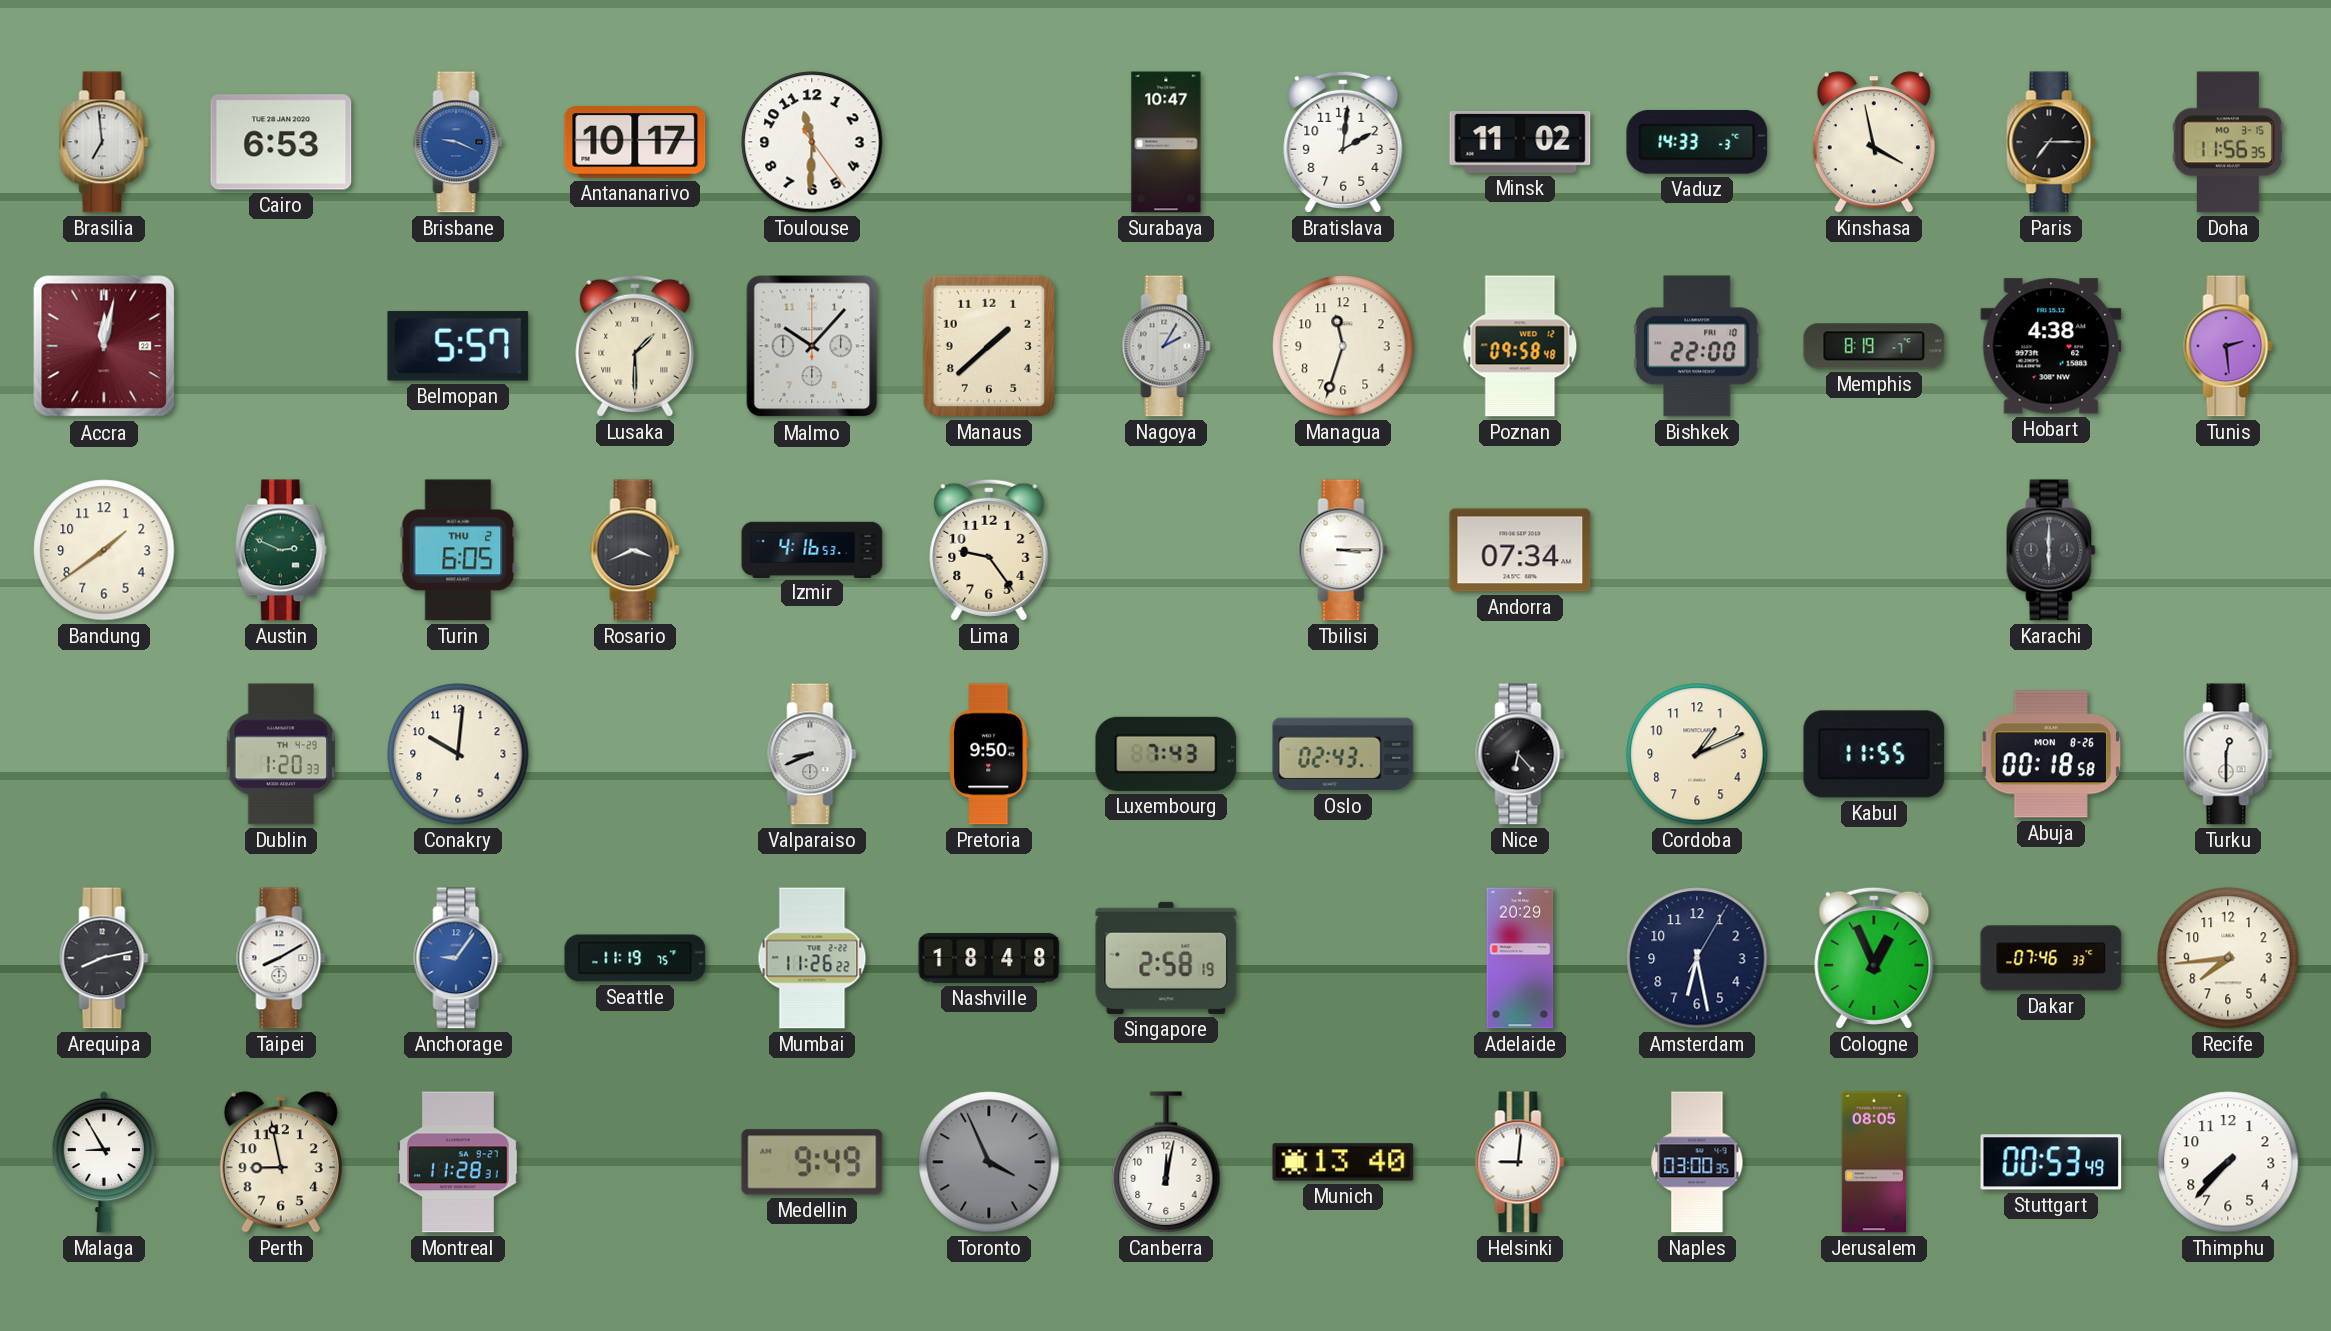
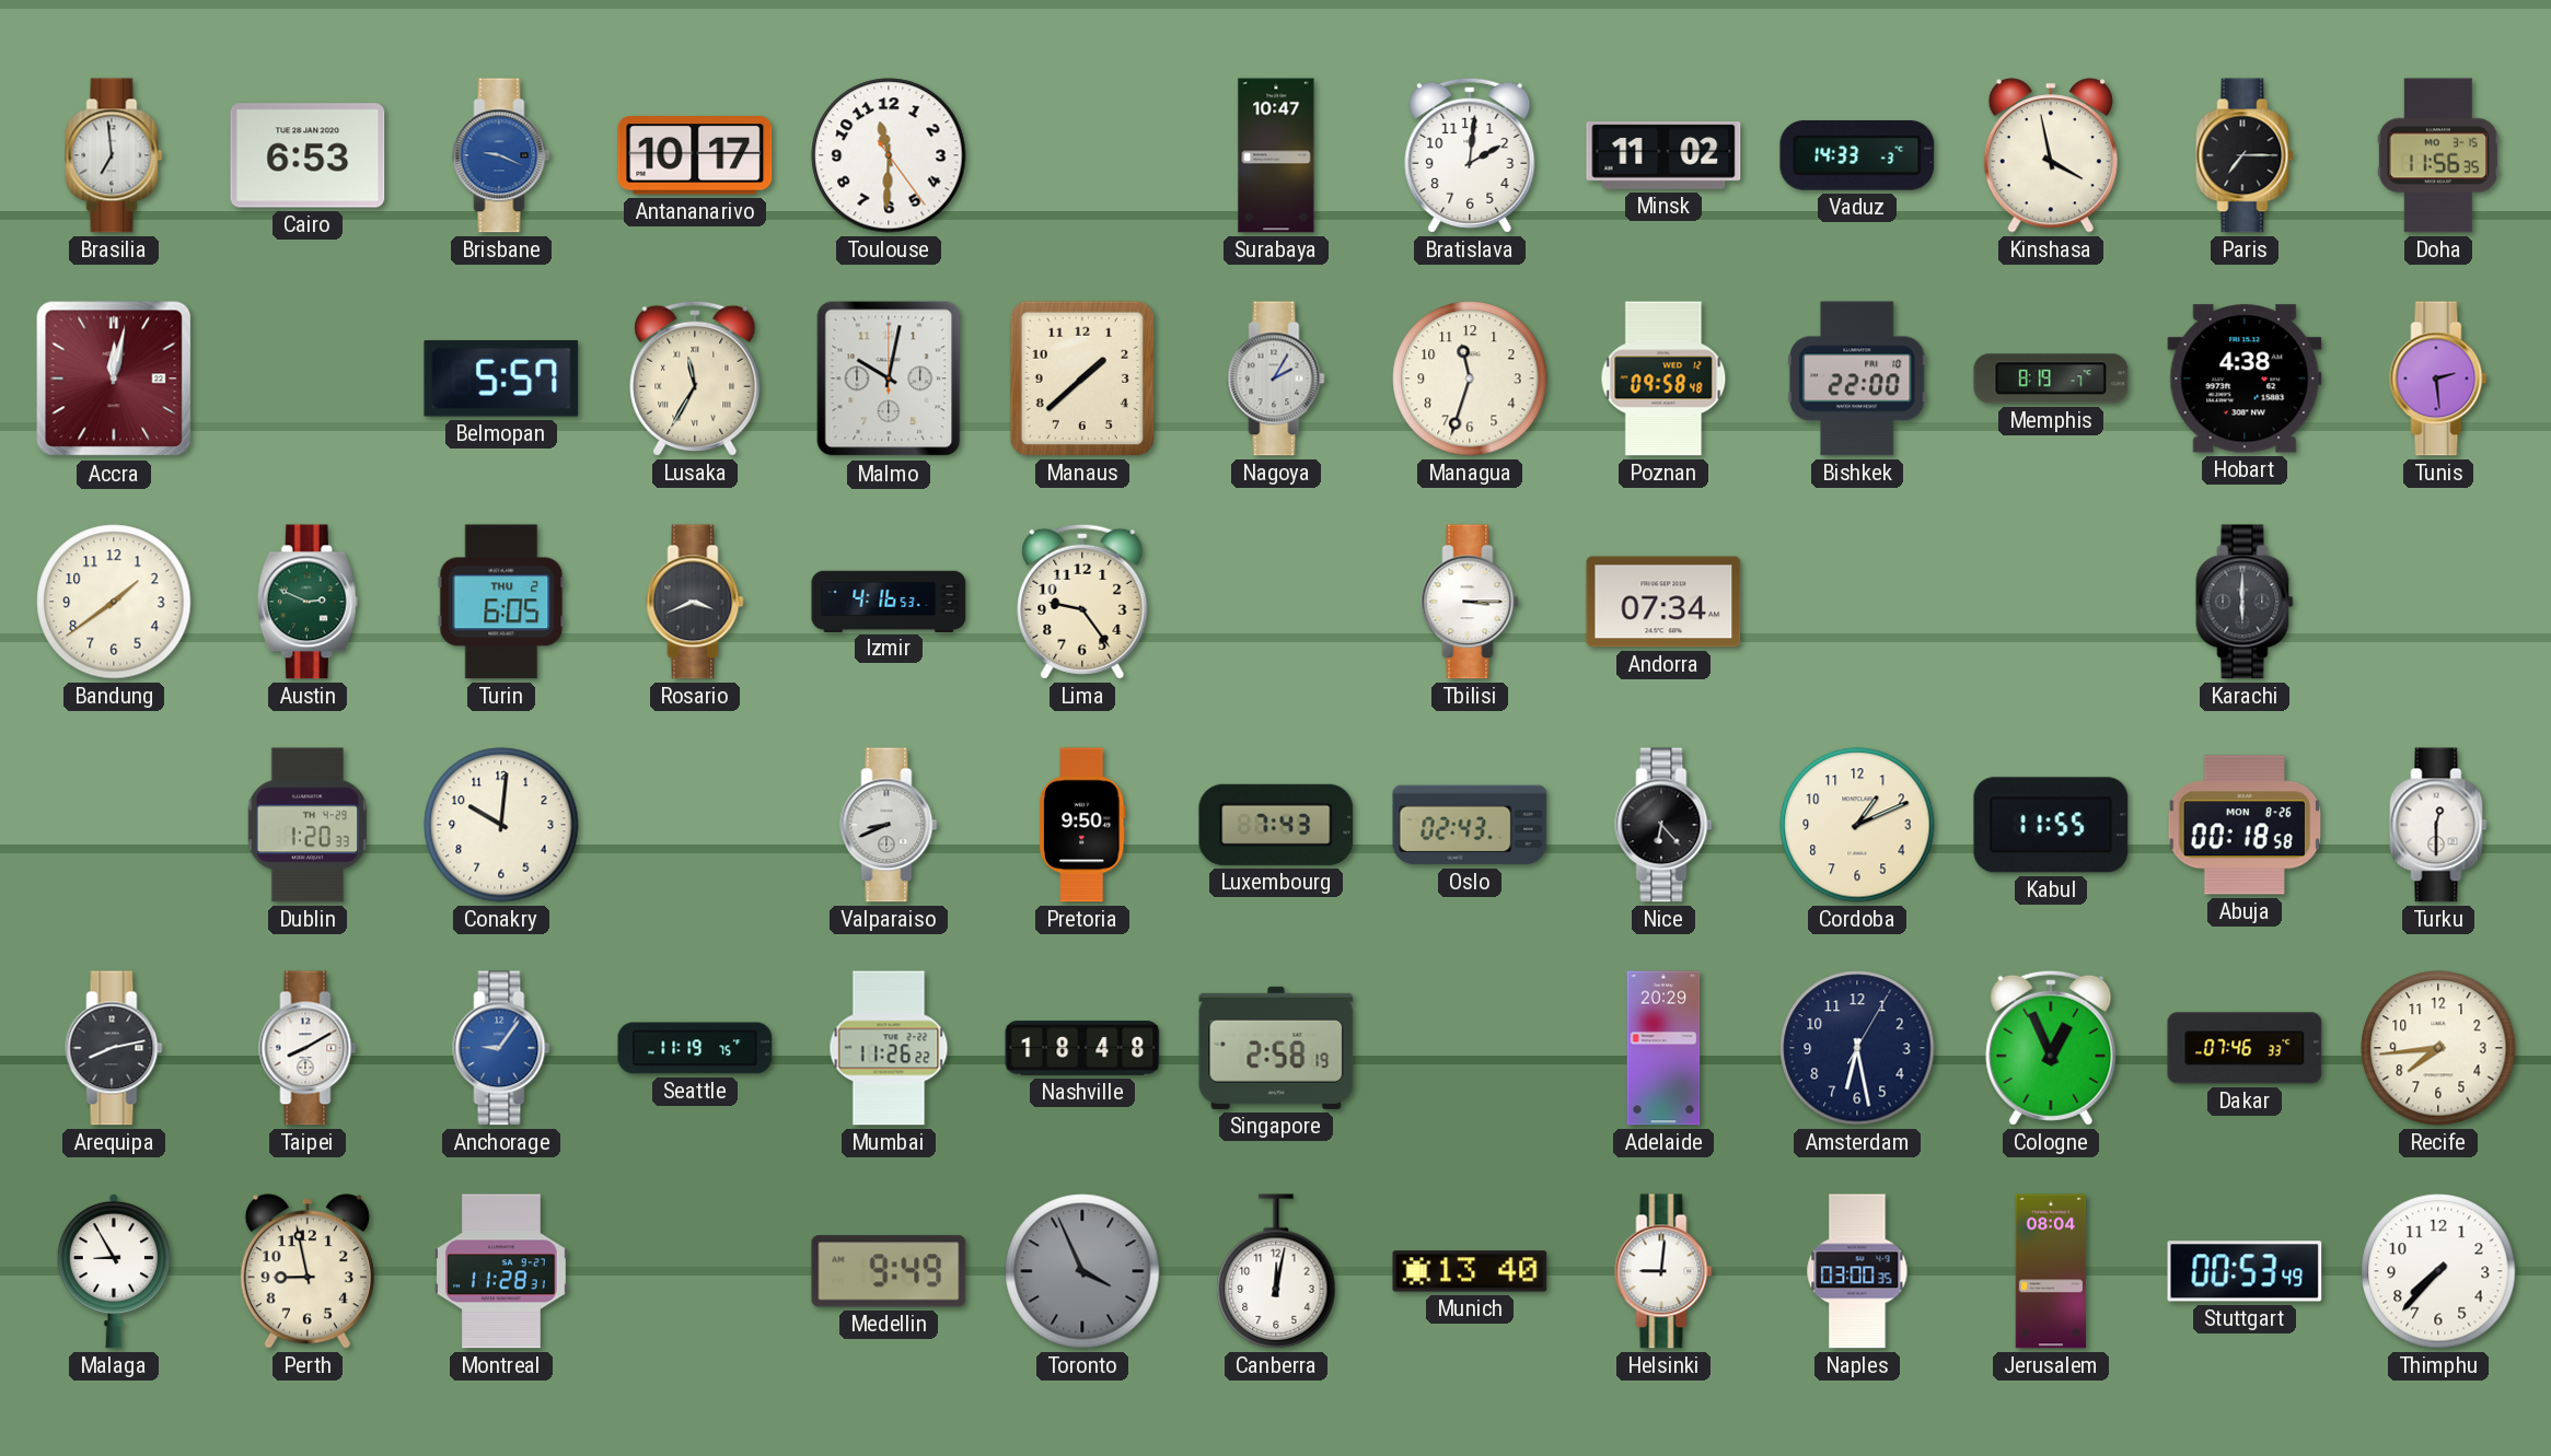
Lusaka: 1:30 -> 11:35 (695, 378)
Malmo: 10:07 -> 10:02 (889, 378)
Jerusalem: 08:05 -> 08:04 (2051, 1271)
